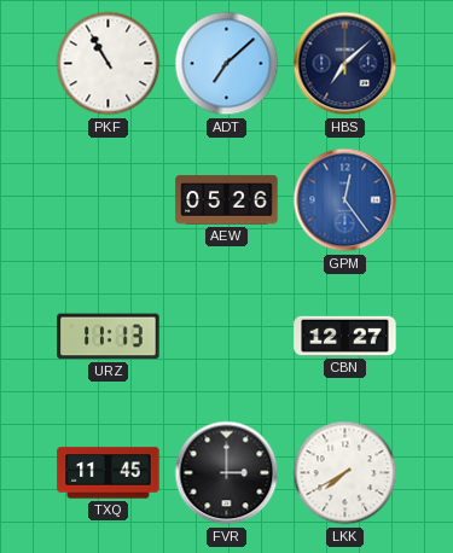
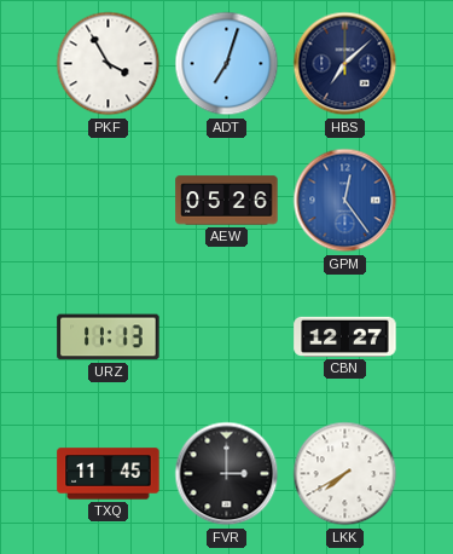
PKF: 10:55 -> 3:55 (109, 64)
ADT: 7:08 -> 7:03 (227, 64)
